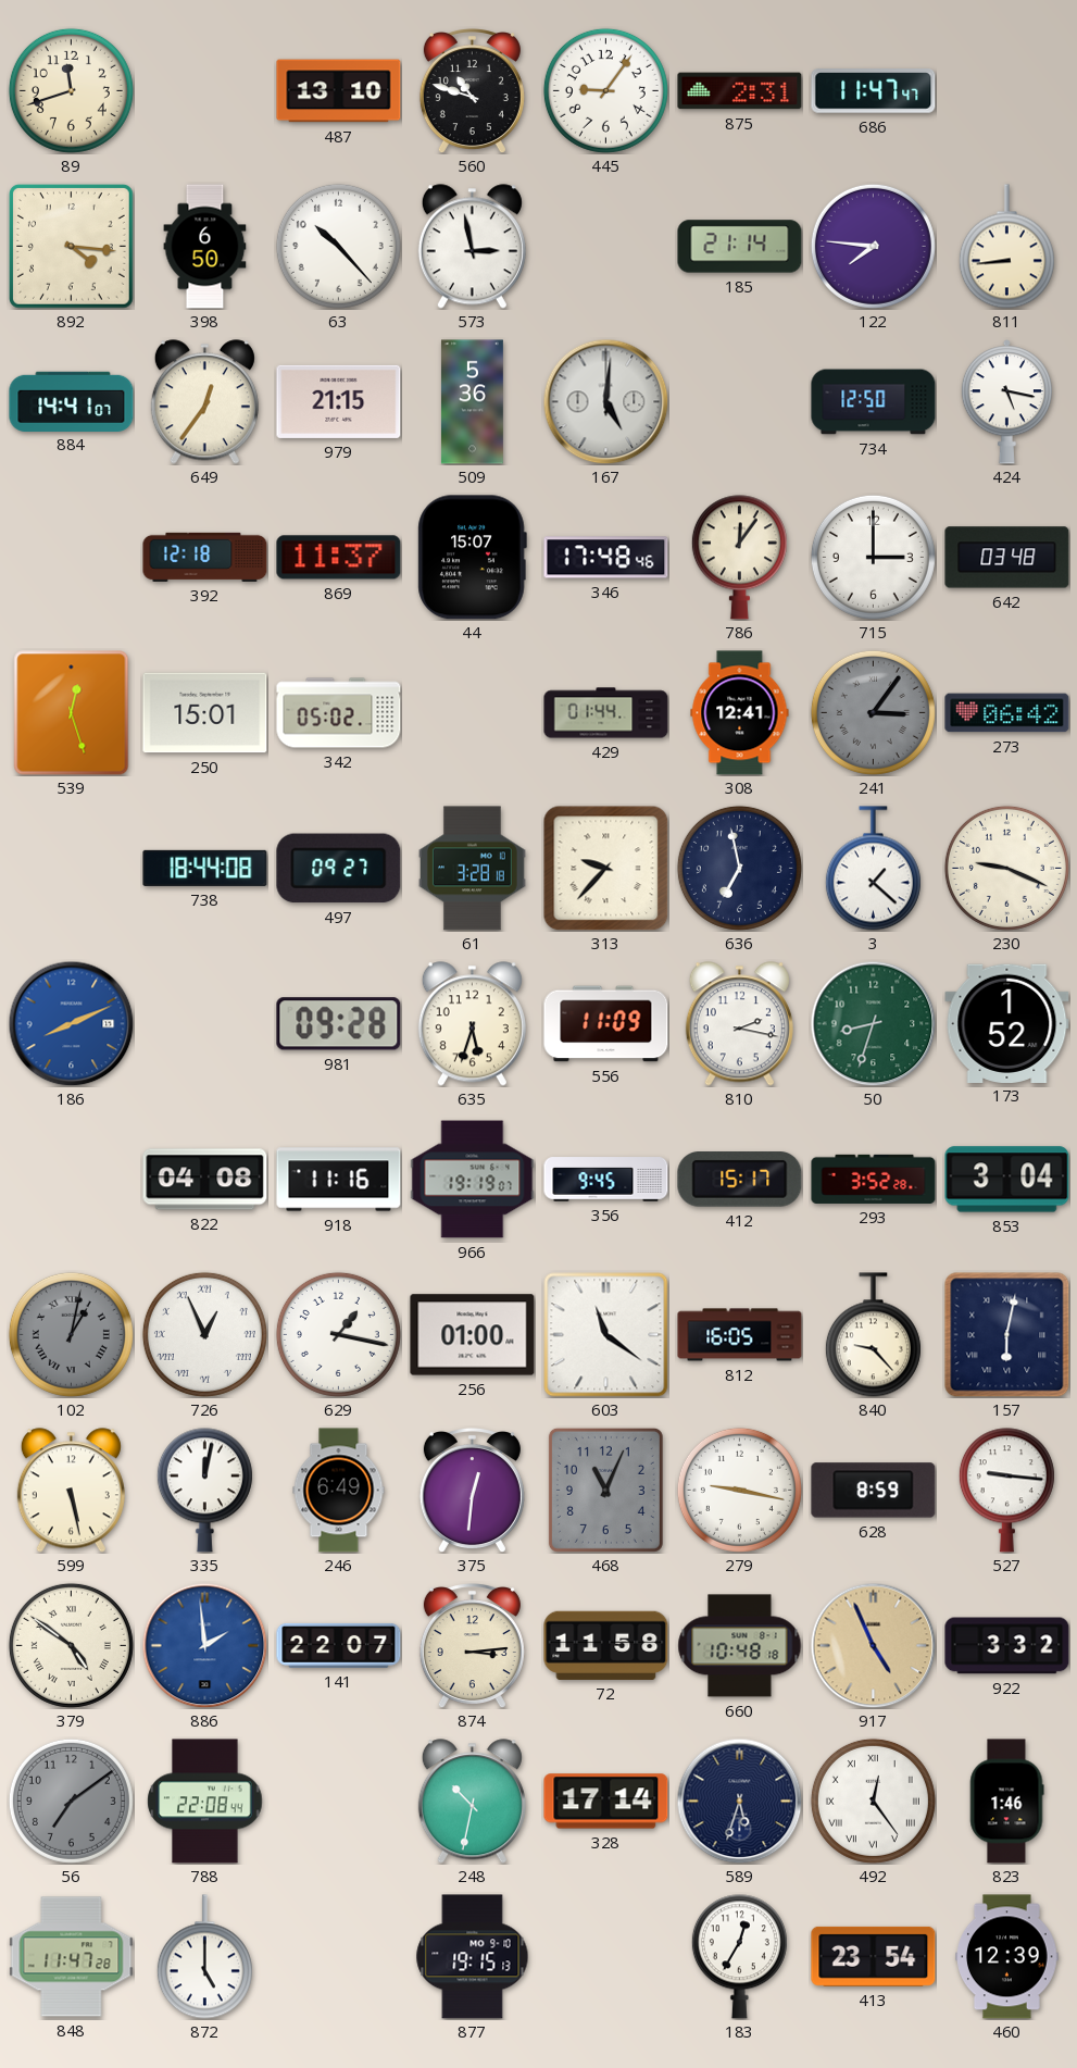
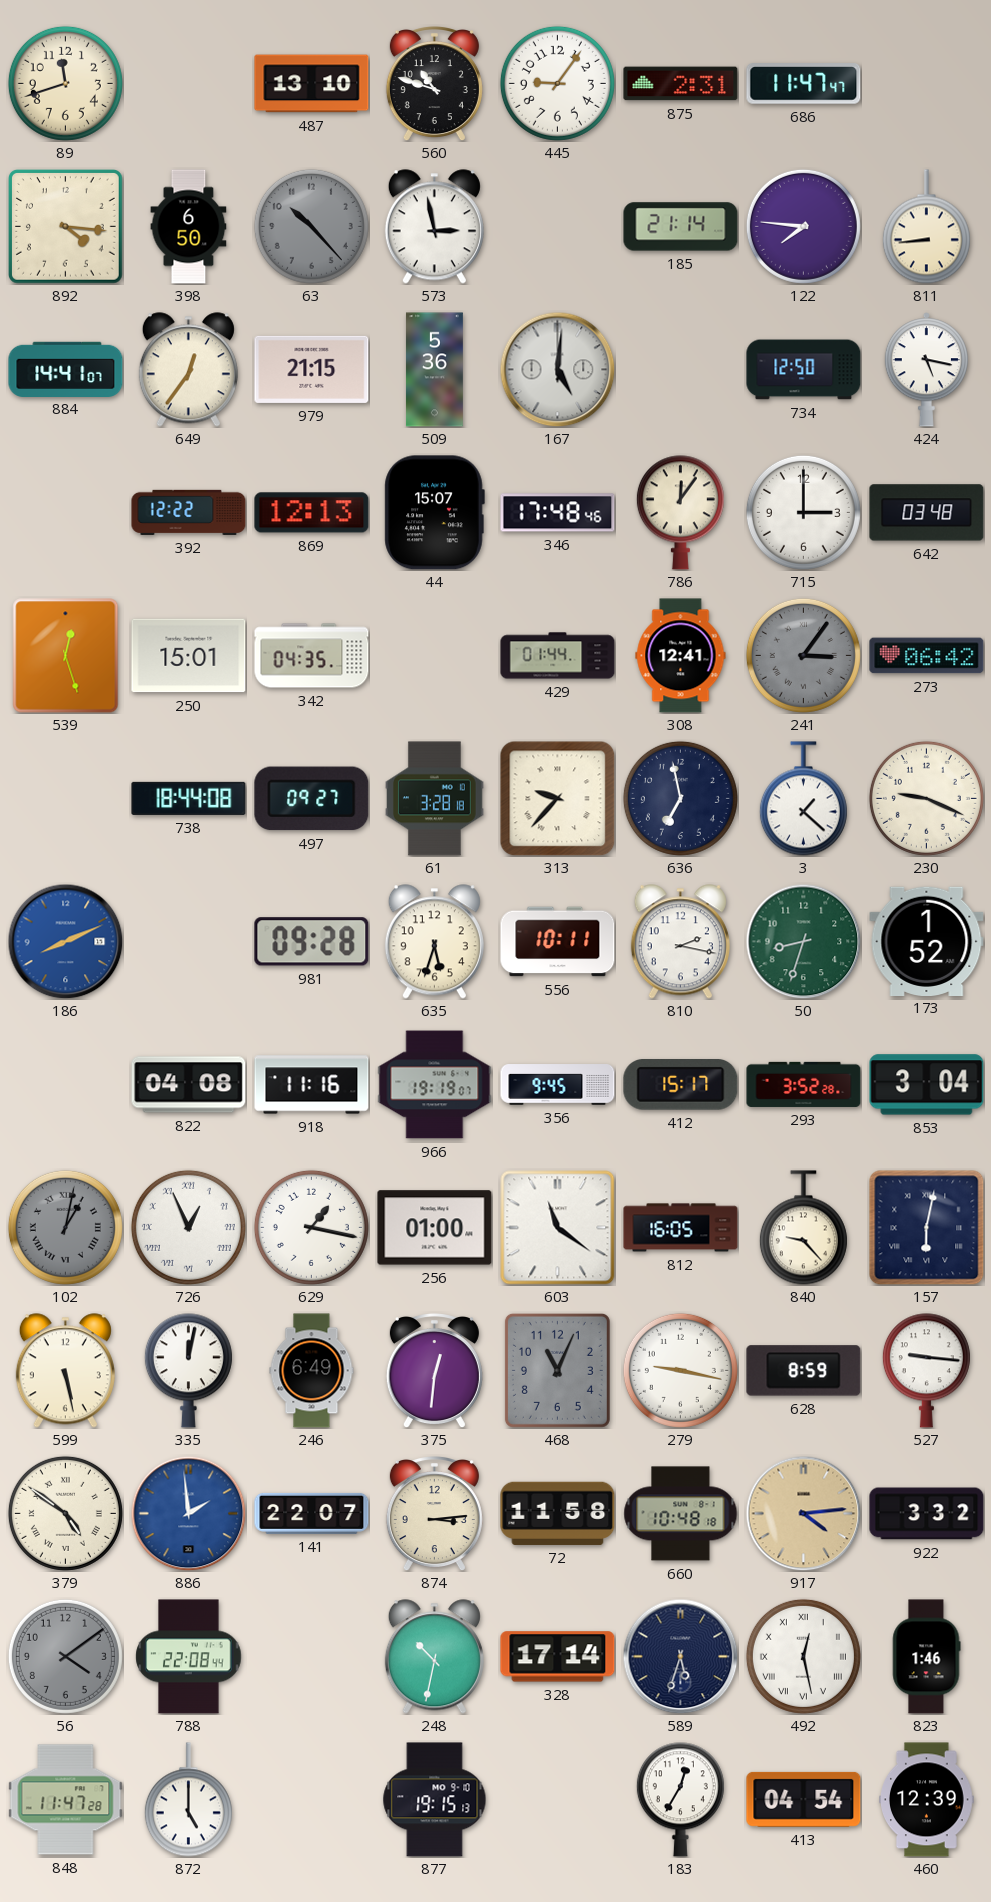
63 dial: white -> grey (311, 226)
392: 12:18 -> 12:22 (189, 512)
869: 11:37 -> 12:13 (312, 513)
342: 05:02 -> 04:35 (312, 656)
556: 11:09 -> 10:11 (558, 942)
917: 4:56 -> 4:14 (803, 1513)
56: 7:09 -> 4:09 (65, 1656)
492: 12:24 -> 12:28 (803, 1656)
413: 23:54 -> 04:54 (804, 1799)
